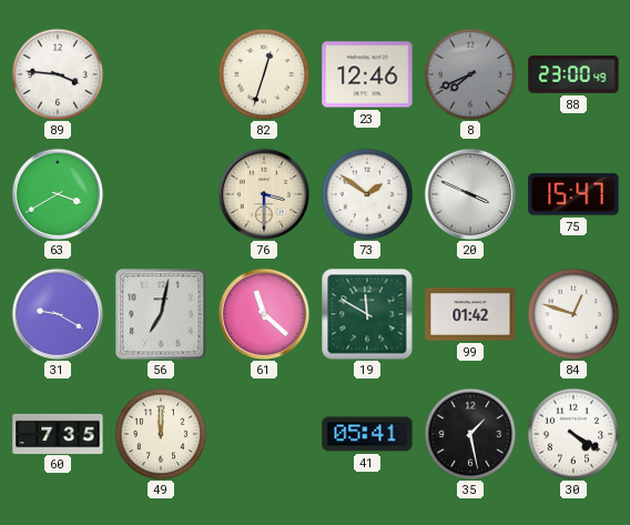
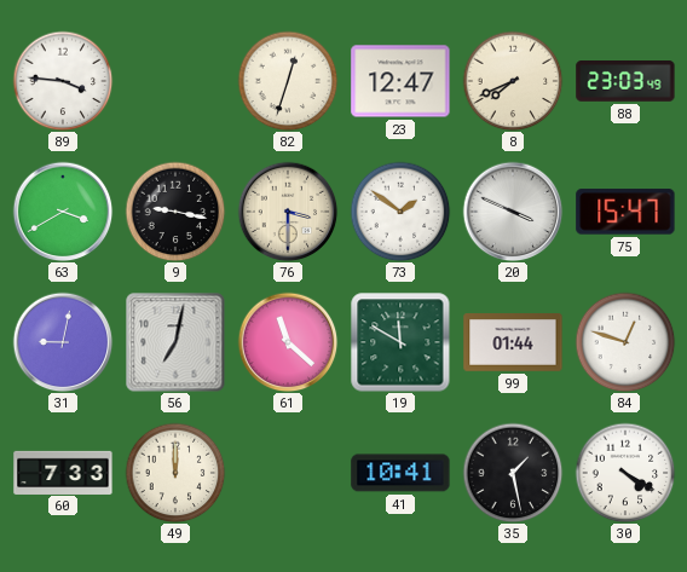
23: 12:46 -> 12:47 (400, 81)
8 dial: grey -> cream (513, 81)
88: 23:00 -> 23:03 (625, 82)
9: none -> 9:17 (175, 212)
31: 9:20 -> 9:02 (63, 342)
99: 01:42 -> 01:44 (513, 342)
60: 7:35 -> 7:33 (63, 472)
41: 05:41 -> 10:41 (400, 473)
